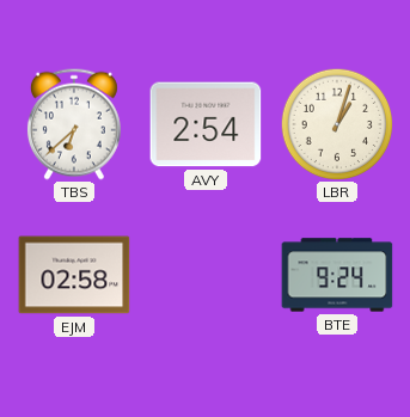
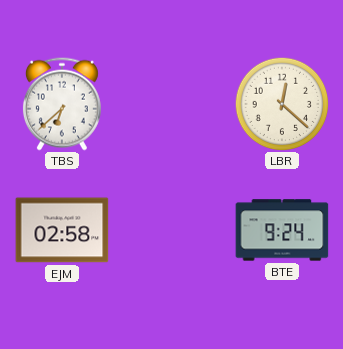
AVY: 2:54 -> none (206, 124)
LBR: 1:03 -> 12:22 (282, 104)
